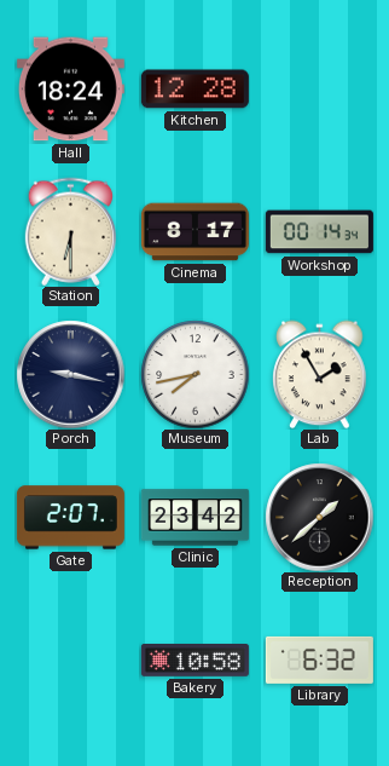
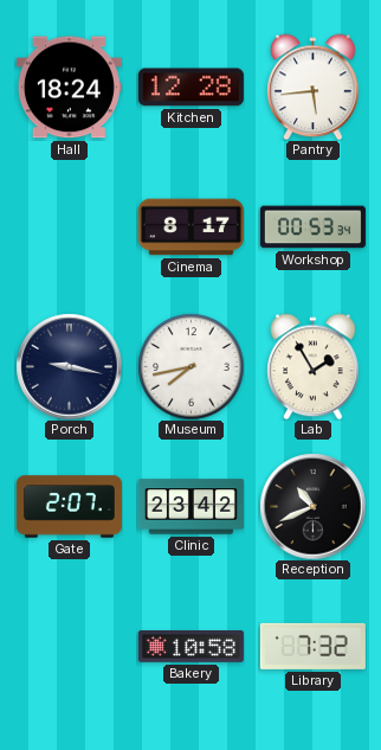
Pantry: none -> 5:44 (314, 86)
Station: 6:30 -> none (70, 231)
Workshop: 00:14 -> 00:53 (312, 227)
Reception: 1:38 -> 10:41 (312, 506)
Library: 6:32 -> 7:32 (312, 646)
